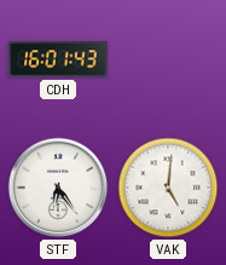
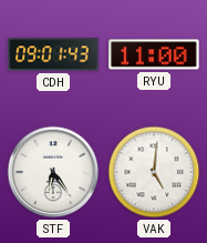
CDH: 16:01 -> 09:01 (53, 54)
RYU: none -> 11:00 (154, 54)
